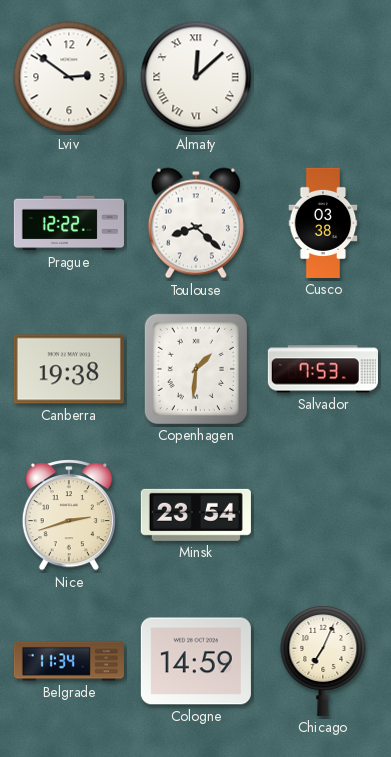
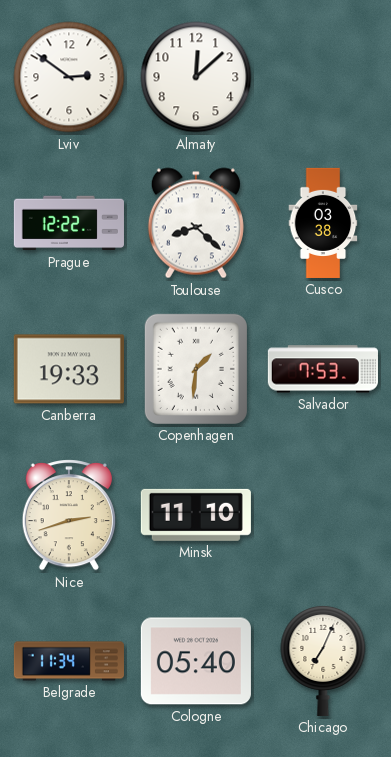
Almaty numerals: Roman -> Arabic (196, 77)
Canberra: 19:38 -> 19:33 (69, 369)
Minsk: 23:54 -> 11:10 (196, 515)
Cologne: 14:59 -> 05:40 (196, 661)
